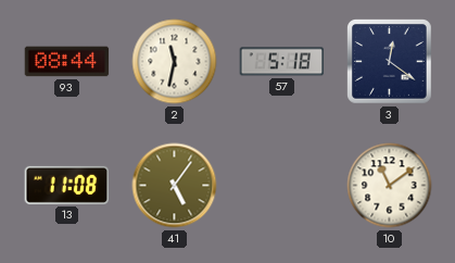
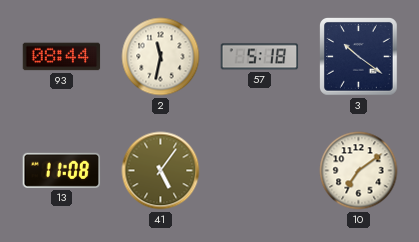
3: 12:21 -> 10:21 (359, 57)
10: 11:09 -> 7:09 (359, 171)
